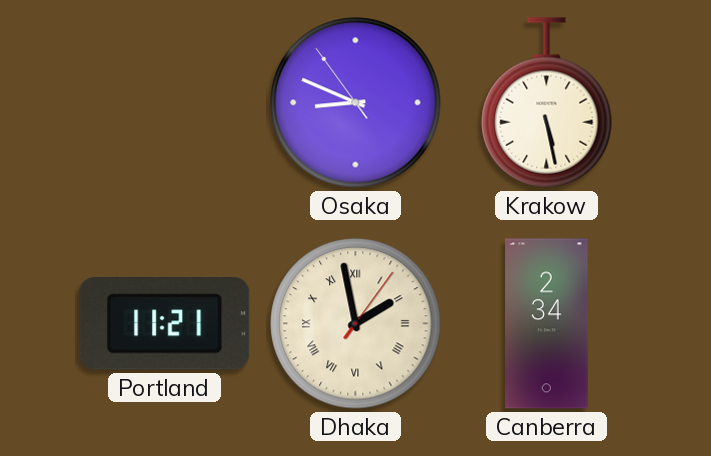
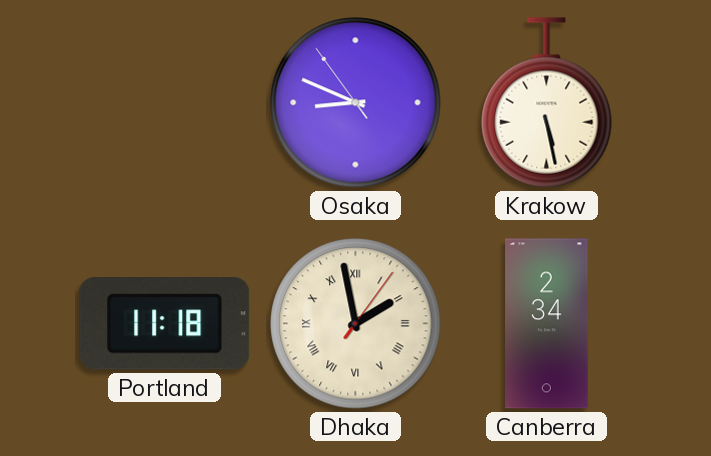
Portland: 11:21 -> 11:18 (165, 324)
